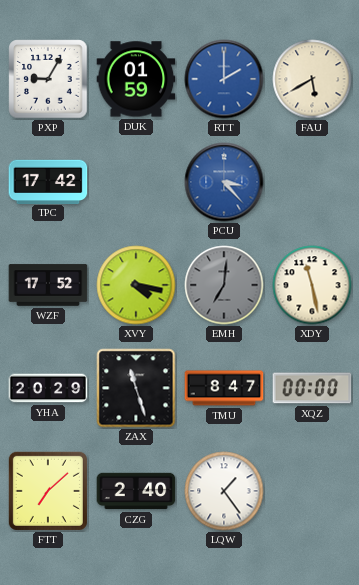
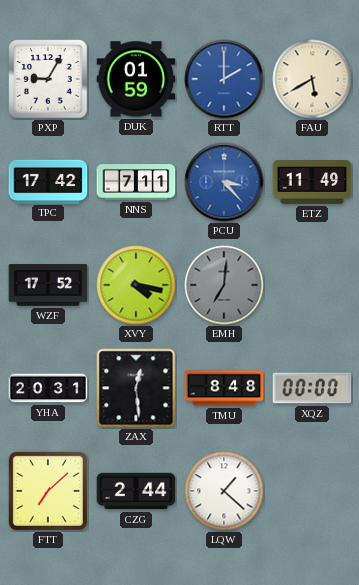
NNS: none -> 7:11 (136, 182)
ETZ: none -> 11:49 (312, 182)
XDY: 11:28 -> none (312, 285)
YHA: 20:29 -> 20:31 (48, 388)
ZAX: 11:27 -> 12:29 (136, 388)
TMU: 8:47 -> 8:48 (224, 388)
CZG: 2:40 -> 2:44 (136, 491)
LQW: 1:24 -> 1:22 (224, 491)
